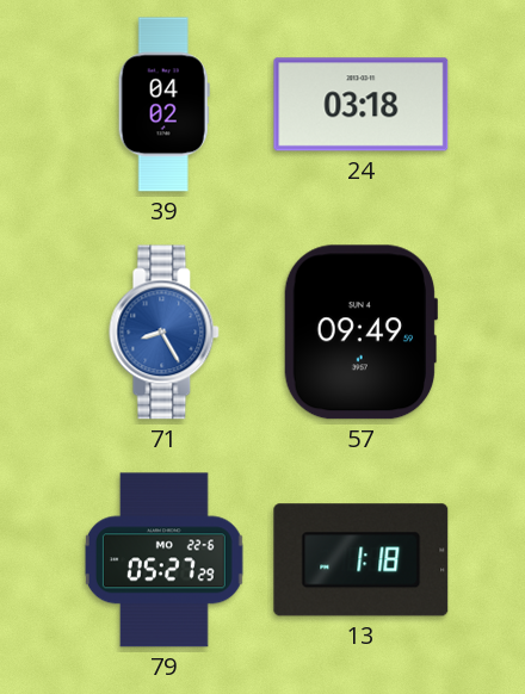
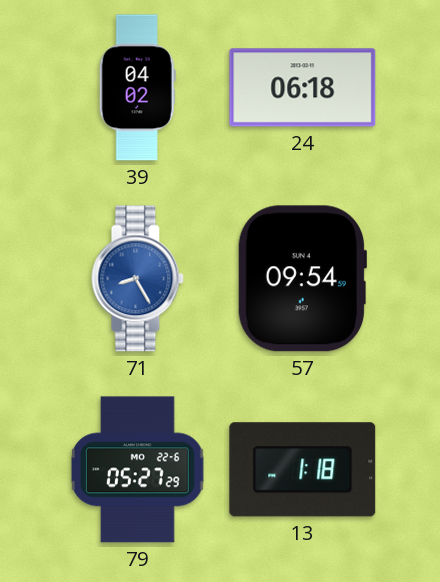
24: 03:18 -> 06:18 (303, 88)
57: 09:49 -> 09:54 (302, 279)
